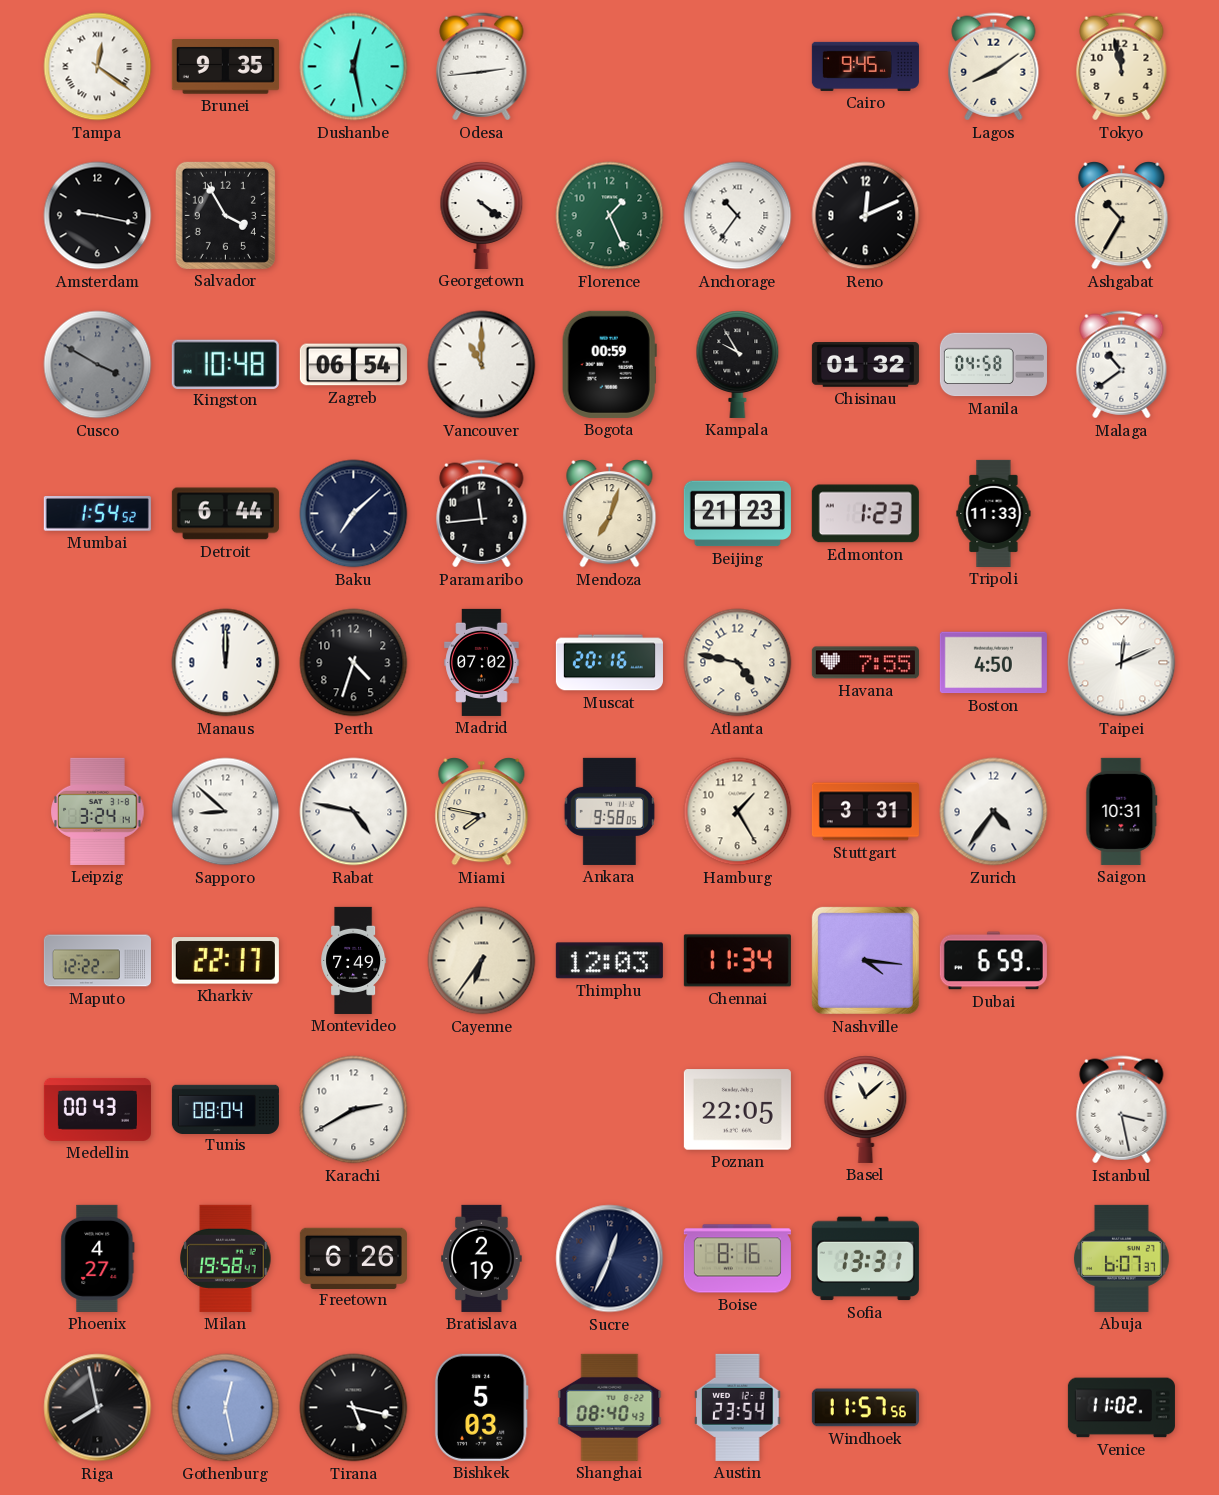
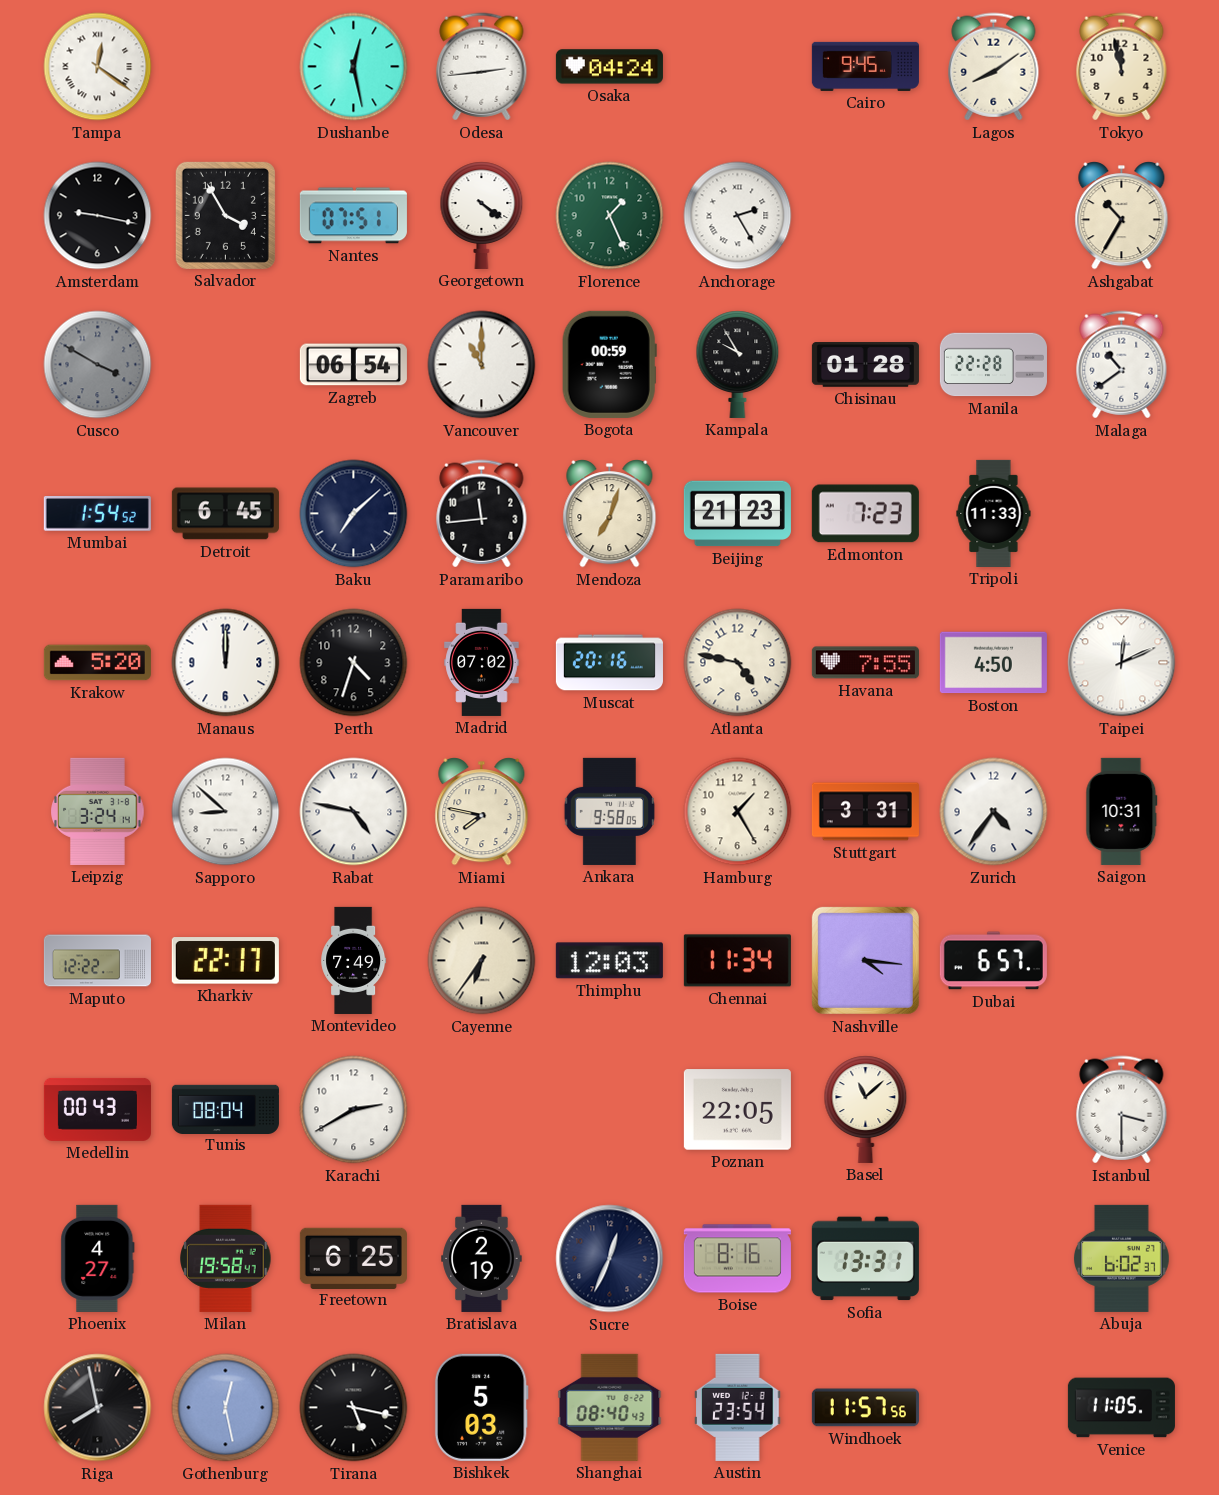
Brunei: 9:35 -> none (225, 67)
Osaka: none -> 04:24 (609, 67)
Nantes: none -> 07:51 (353, 216)
Anchorage: 10:36 -> 2:25 (738, 216)
Reno: 12:11 -> none (866, 216)
Kingston: 10:48 -> none (225, 364)
Chisinau: 01:32 -> 01:28 (865, 365)
Manila: 04:58 -> 22:28 (993, 365)
Detroit: 6:44 -> 6:45 (225, 514)
Edmonton: 1:23 -> 7:23 (865, 514)
Krakow: none -> 5:20 (97, 663)
Dubai: 6:59 -> 6:57 (993, 961)
Istanbul: 3:28 -> 3:30 (1122, 1110)
Freetown: 6:26 -> 6:25 (353, 1258)
Abuja: 6:07 -> 6:02 (1121, 1258)
Venice: 11:02 -> 11:05 (1121, 1408)
